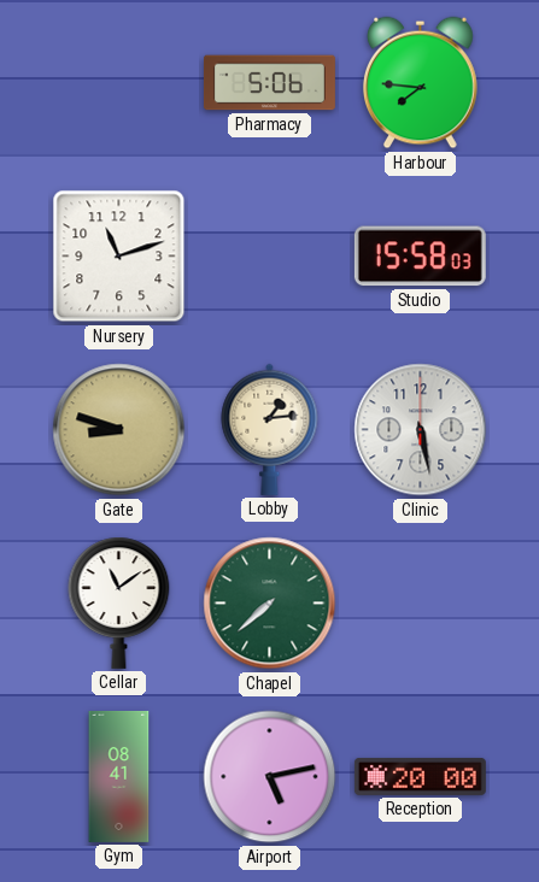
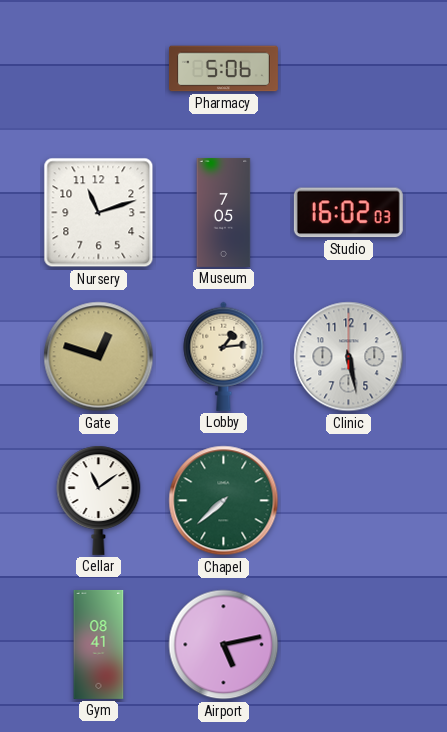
Harbour: 7:46 -> none (421, 83)
Museum: none -> 7:05 (224, 212)
Studio: 15:58 -> 16:02 (348, 213)
Gate: 8:48 -> 12:48 (99, 357)
Reception: 20:00 -> none (420, 776)
